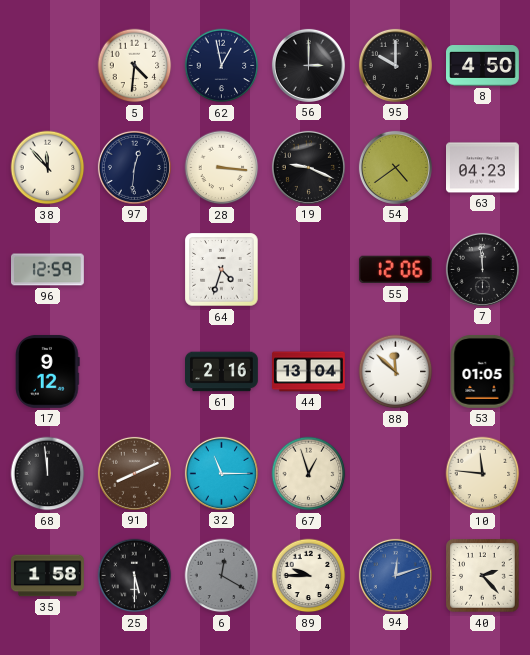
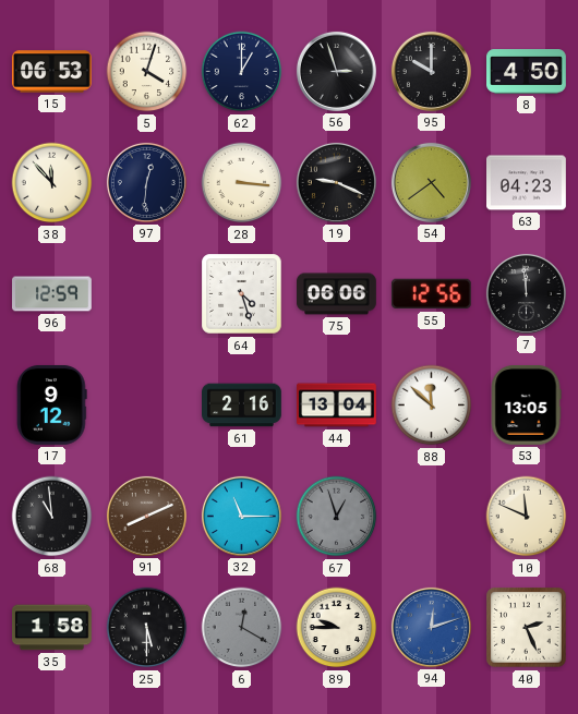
15: none -> 06:53 (51, 72)
5: 4:31 -> 4:03 (147, 72)
62: 12:58 -> 1:00 (242, 72)
56: 3:00 -> 2:57 (336, 71)
64: 4:33 -> 4:27 (242, 294)
75: none -> 06:06 (337, 294)
55: 12:06 -> 12:56 (431, 294)
53: 01:05 -> 13:05 (526, 406)
68: 11:59 -> 10:59 (52, 517)
67 dial: cream -> grey (337, 517)
10: 11:46 -> 11:49 (527, 517)
40: 2:23 -> 2:26 (527, 628)
